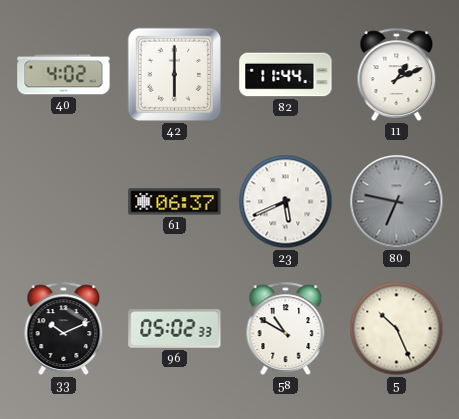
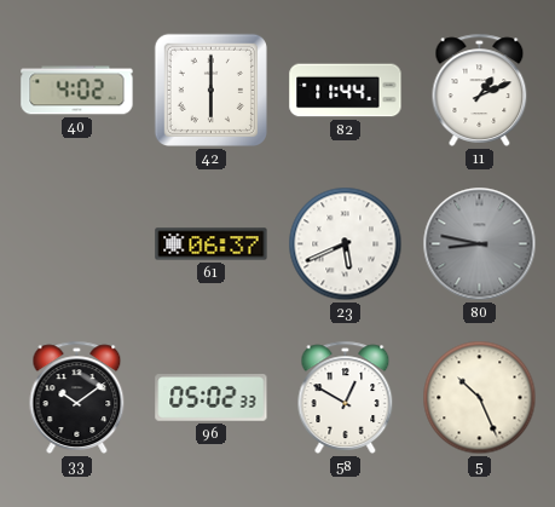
80: 6:47 -> 8:47 (480, 244)
33: 10:11 -> 10:09 (77, 397)
58: 10:50 -> 12:50 (346, 397)
